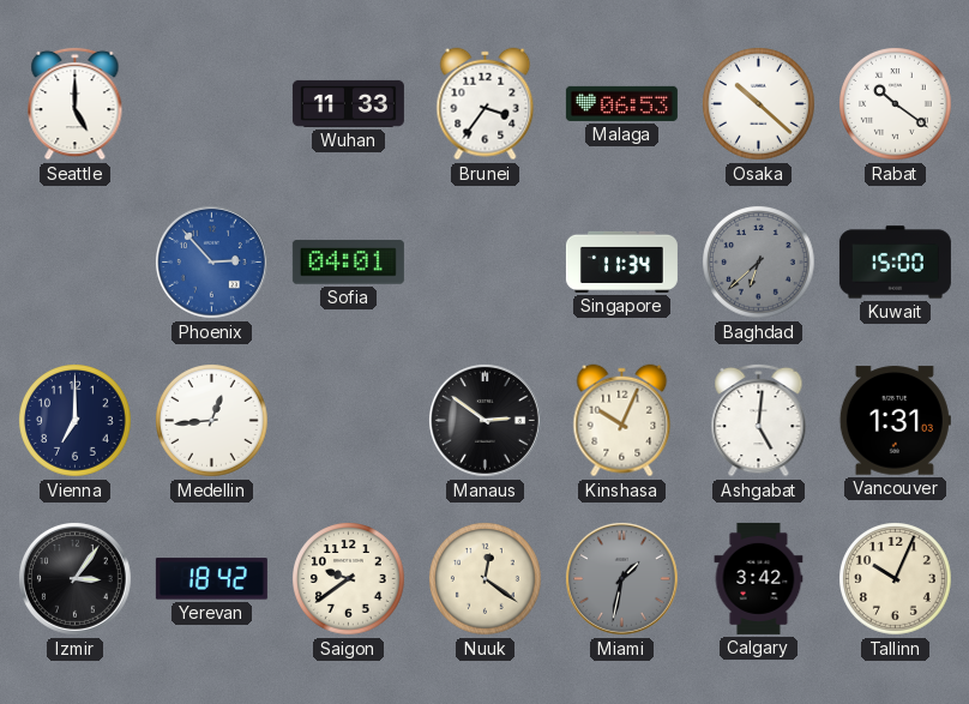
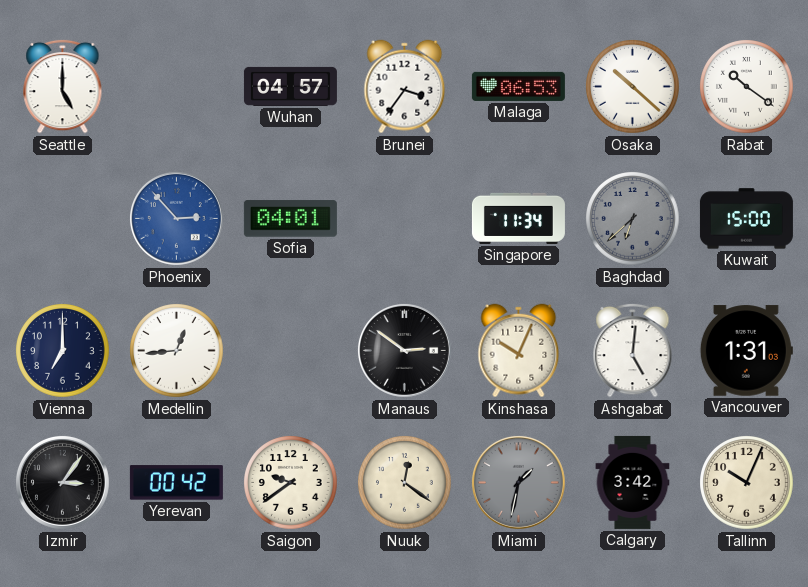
Wuhan: 11:33 -> 04:57 (290, 86)
Yerevan: 18:42 -> 00:42 (176, 483)
